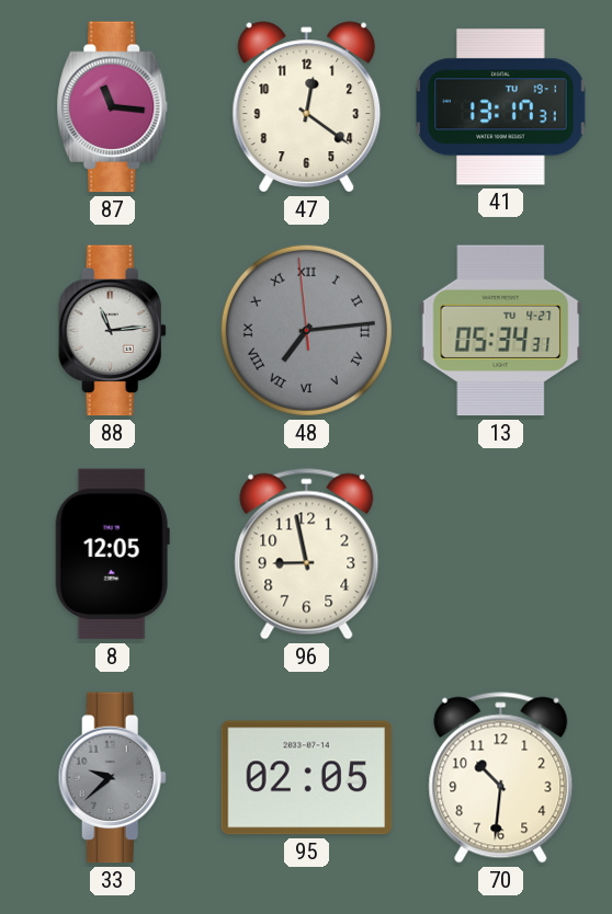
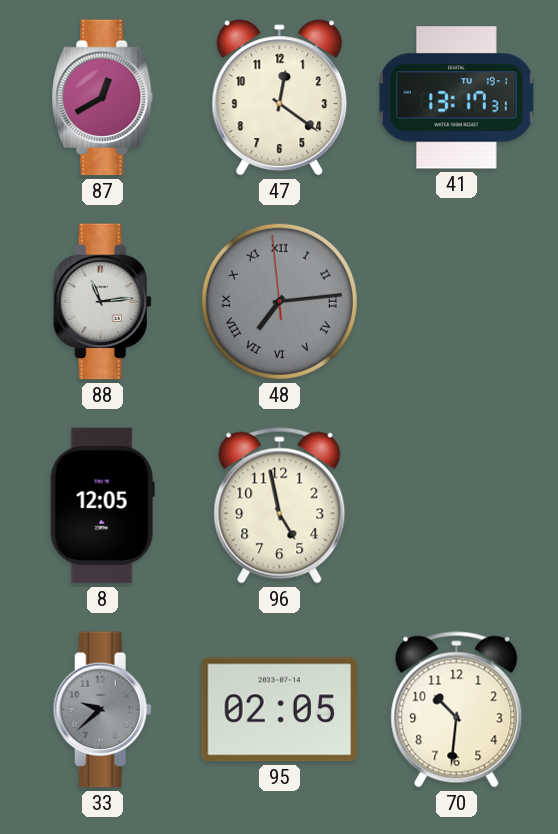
87: 11:16 -> 12:40 (103, 98)
13: 05:34 -> none (501, 331)
96: 8:58 -> 4:58 (280, 506)
